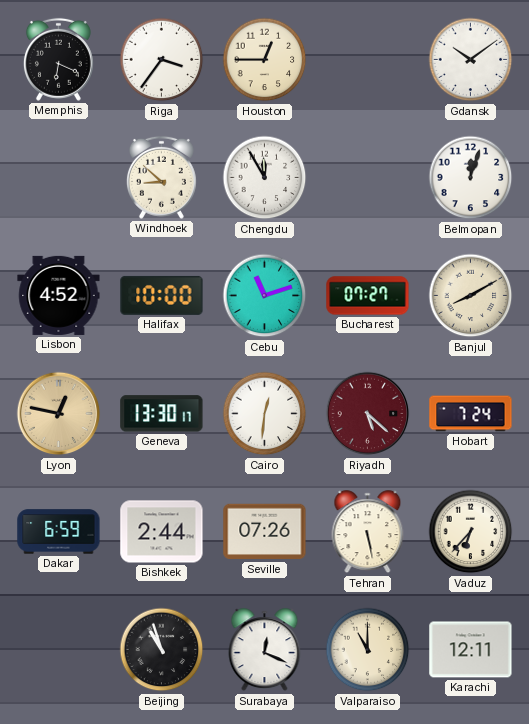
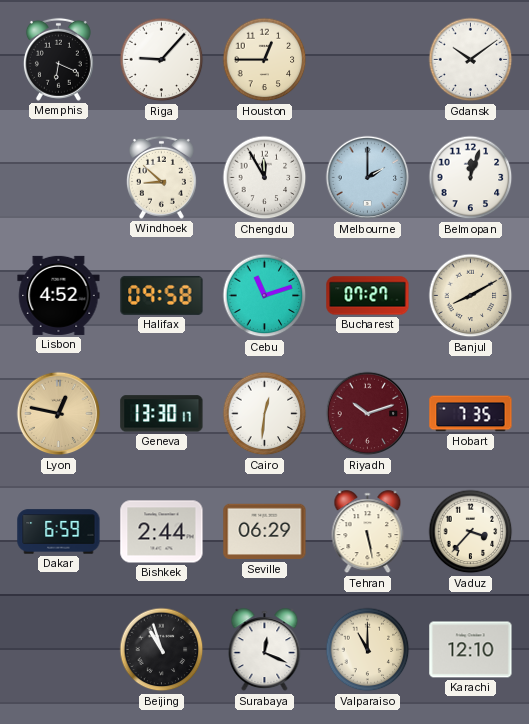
Riga: 3:36 -> 9:07 (162, 60)
Melbourne: none -> 2:00 (368, 178)
Halifax: 10:00 -> 09:58 (162, 295)
Riyadh: 5:22 -> 10:12 (368, 414)
Hobart: 7:24 -> 7:35 (471, 414)
Seville: 07:26 -> 06:29 (265, 532)
Vaduz: 6:37 -> 3:37 (471, 532)
Karachi: 12:11 -> 12:10 (471, 650)
